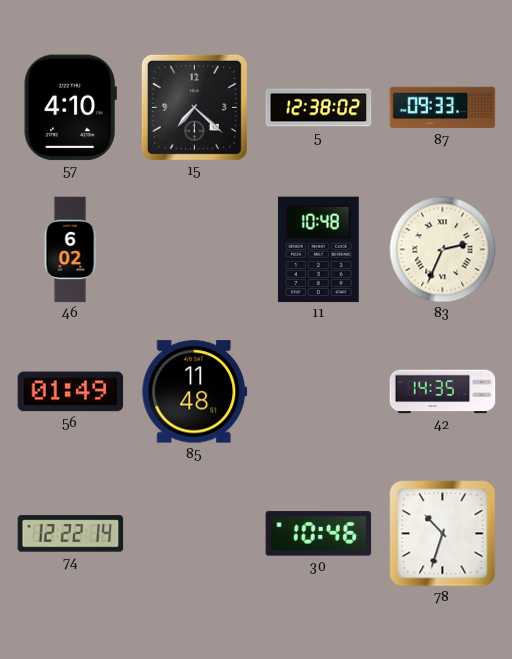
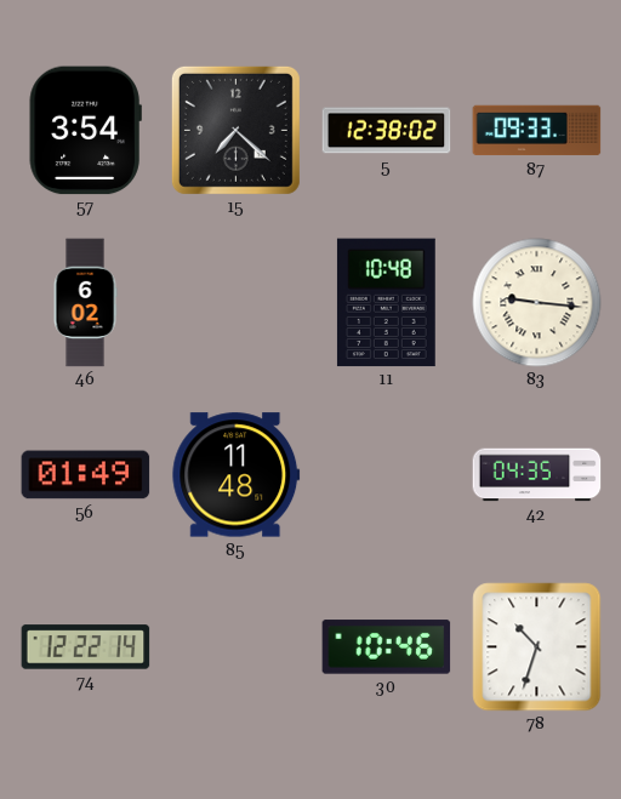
57: 4:10 -> 3:54 (85, 131)
83: 2:34 -> 9:16 (537, 303)
42: 14:35 -> 04:35 (537, 475)
